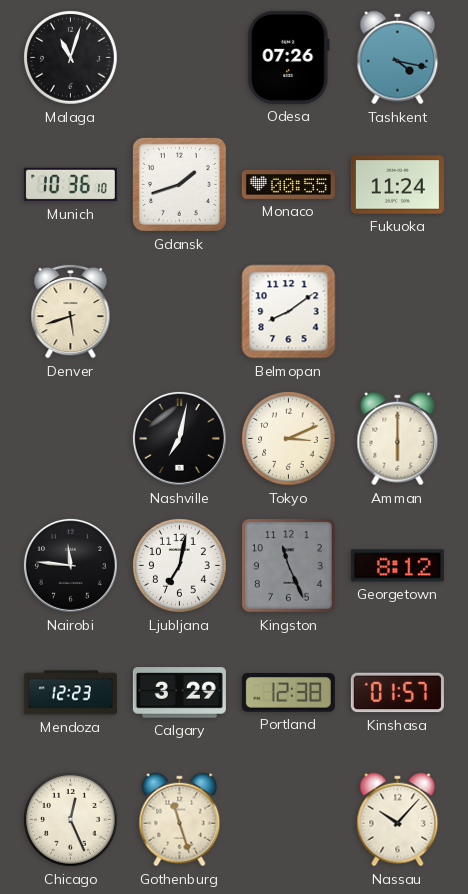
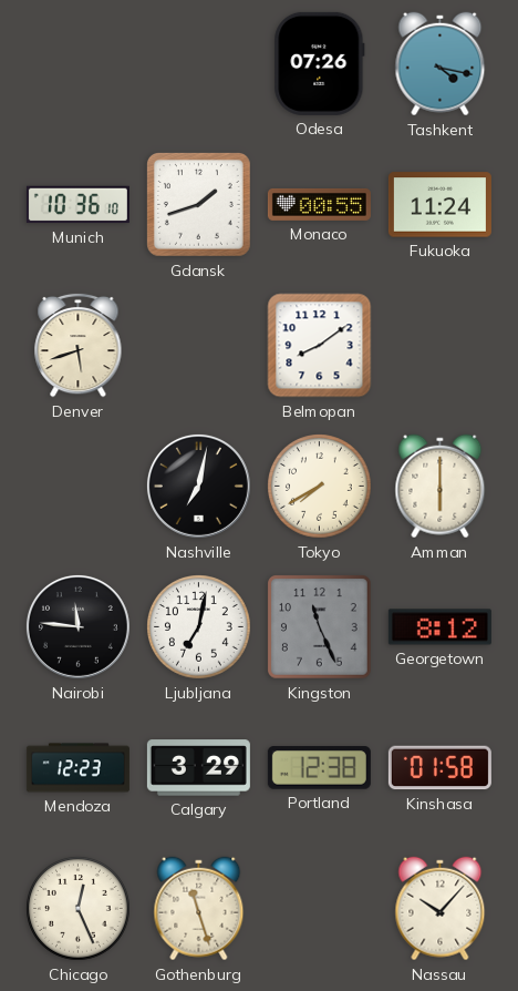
Malaga: 11:03 -> none (71, 58)
Tokyo: 3:11 -> 7:40 (320, 487)
Kinshasa: 01:57 -> 01:58 (439, 768)
